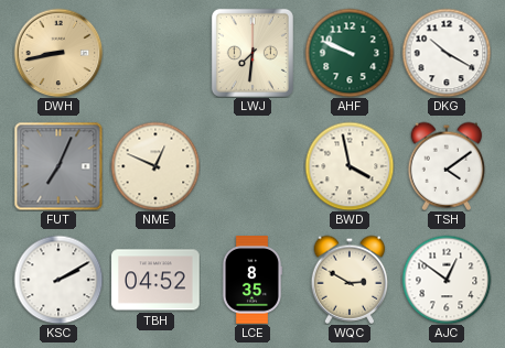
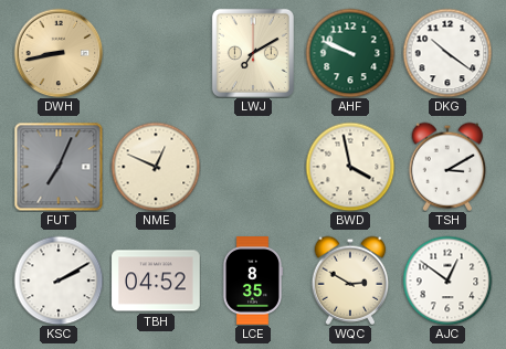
LWJ: 7:31 -> 7:10 (253, 53)
DKG: 10:20 -> 10:21 (447, 53)
TSH: 4:09 -> 3:10 (447, 167)
